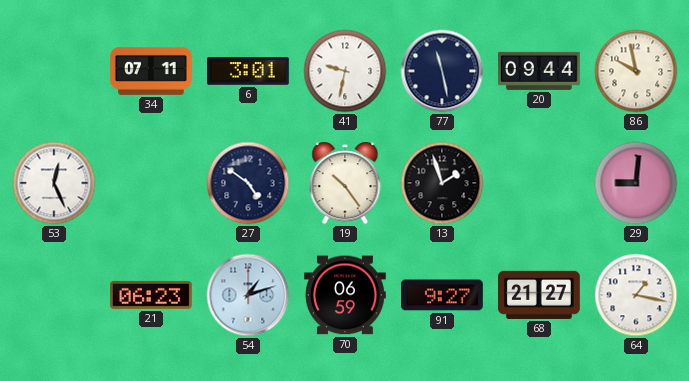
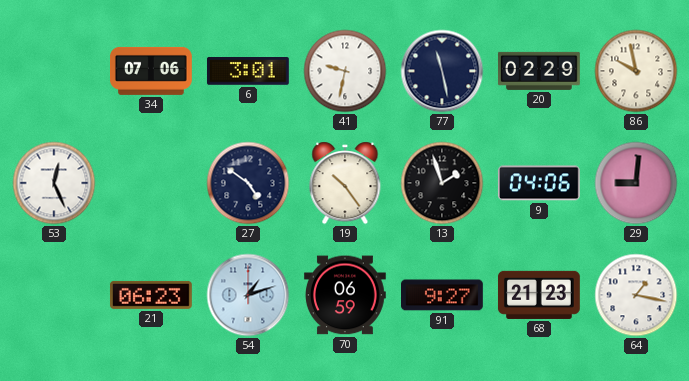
34: 07:11 -> 07:06 (152, 71)
20: 09:44 -> 02:29 (539, 71)
9: none -> 04:06 (539, 183)
68: 21:27 -> 21:23 (539, 295)
